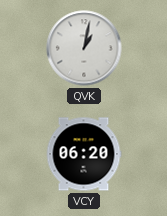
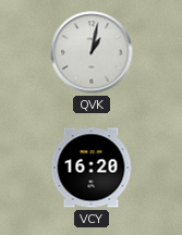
VCY: 06:20 -> 16:20 (92, 168)
